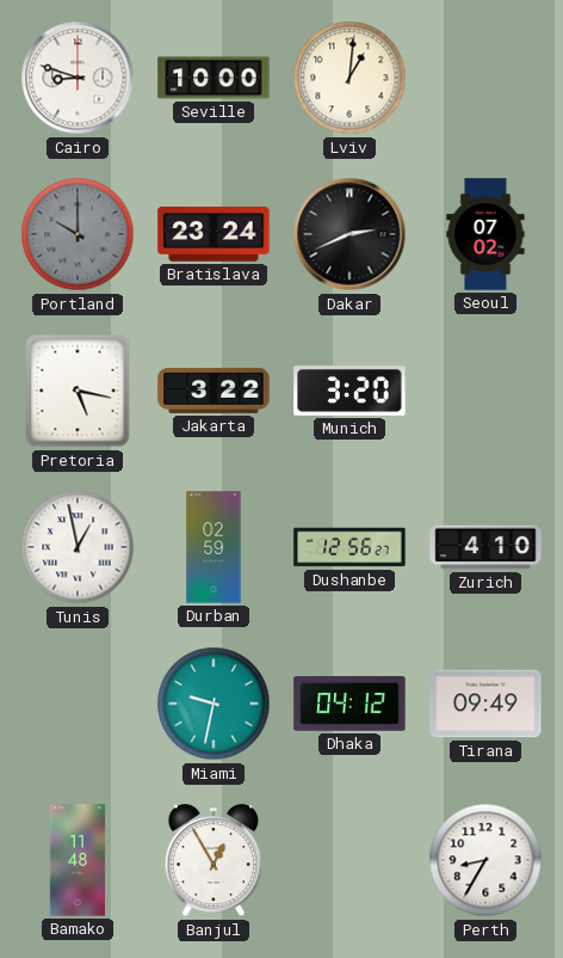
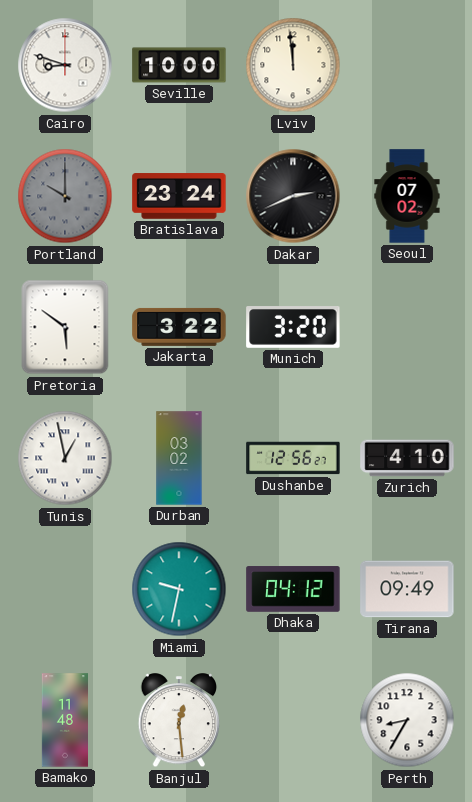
Lviv: 1:01 -> 11:59 (293, 65)
Pretoria: 5:17 -> 5:51 (65, 327)
Durban: 02:59 -> 03:02 (179, 458)
Banjul: 12:55 -> 12:29 (179, 721)
